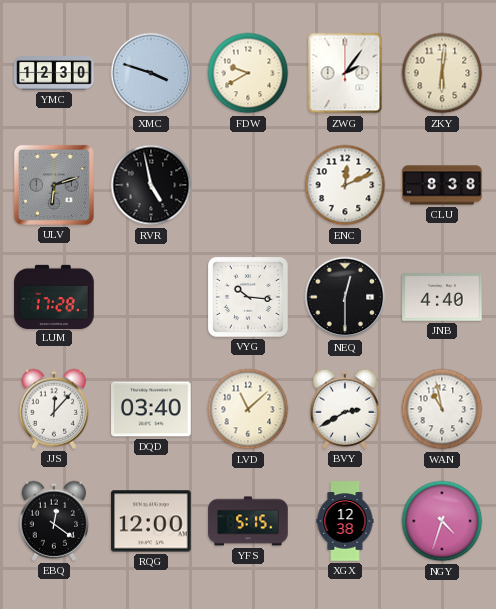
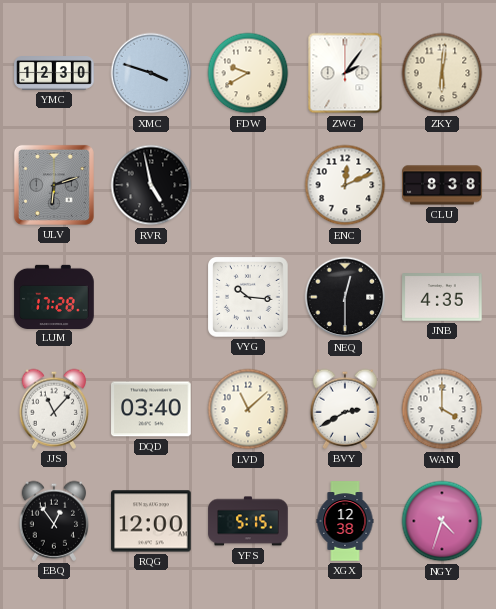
JNB: 4:40 -> 4:35 (442, 297)
JJS: 12:07 -> 11:07 (54, 409)
WAN: 10:58 -> 4:00 (442, 409)
EBQ: 12:21 -> 12:54 (54, 521)
